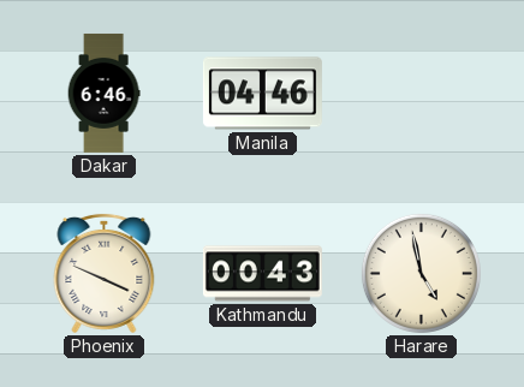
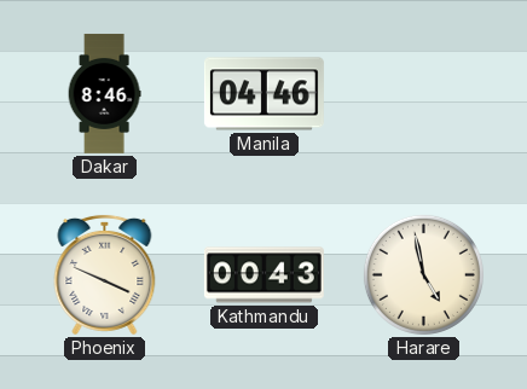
Dakar: 6:46 -> 8:46 (104, 93)
